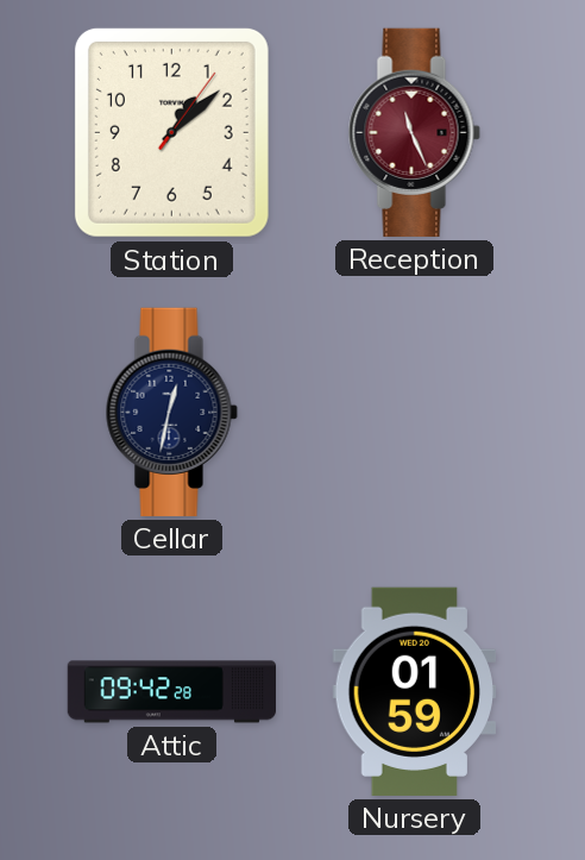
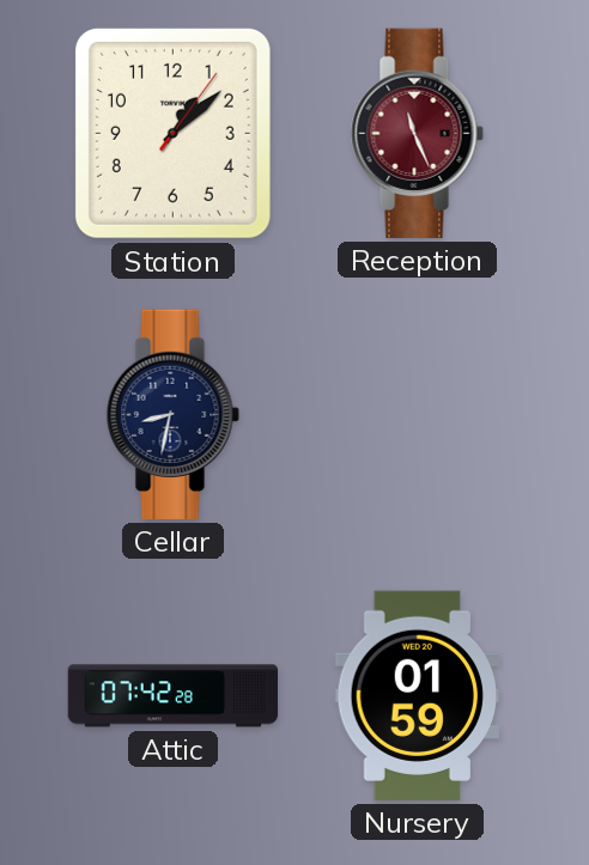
Cellar: 12:32 -> 8:32 (172, 414)
Attic: 09:42 -> 07:42 (174, 696)
